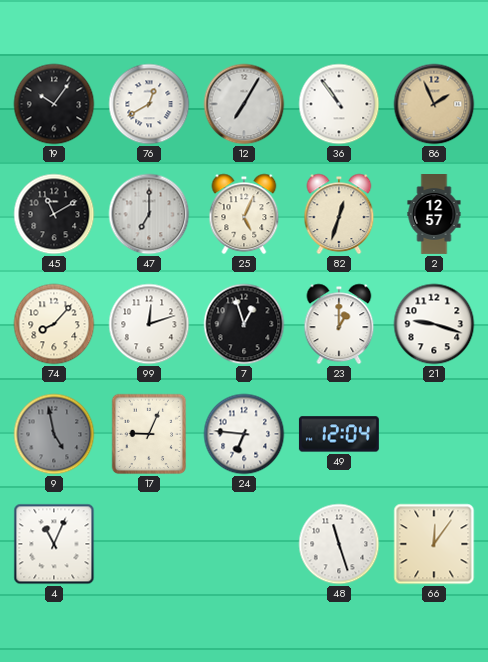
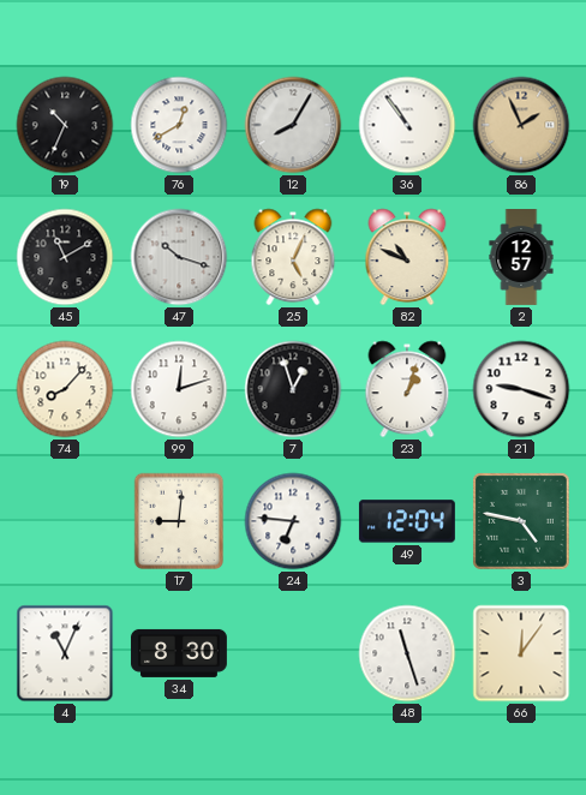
19: 10:06 -> 10:34 (65, 125)
12: 7:05 -> 8:05 (293, 125)
47: 7:00 -> 10:18 (179, 257)
82: 12:33 -> 10:49 (407, 257)
23: 1:00 -> 1:03 (407, 389)
9: 4:58 -> none (54, 434)
17: 9:04 -> 9:01 (179, 521)
3: none -> 4:47 (521, 521)
34: none -> 8:30 (179, 653)
